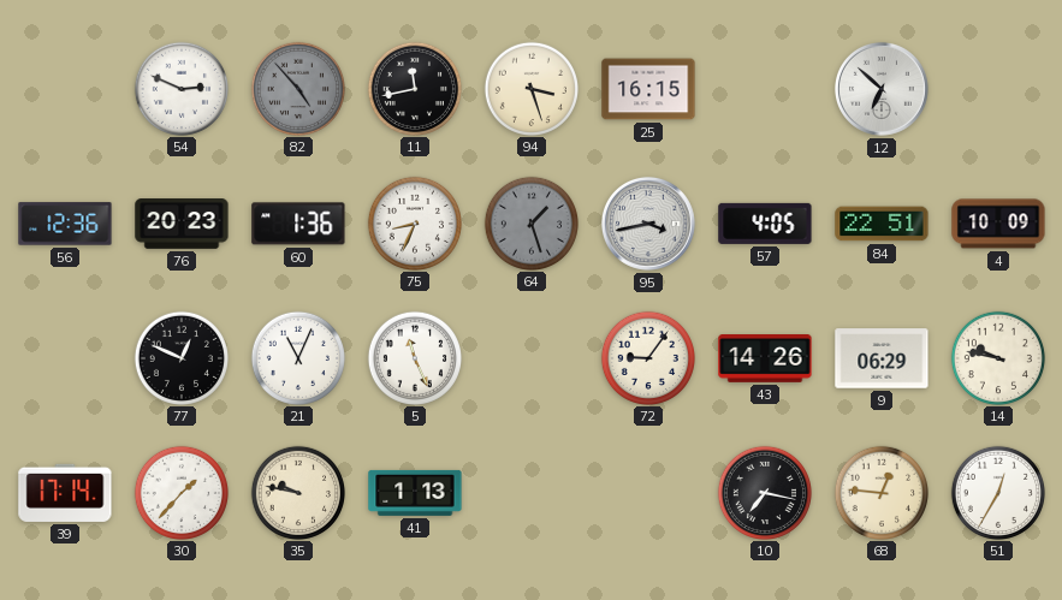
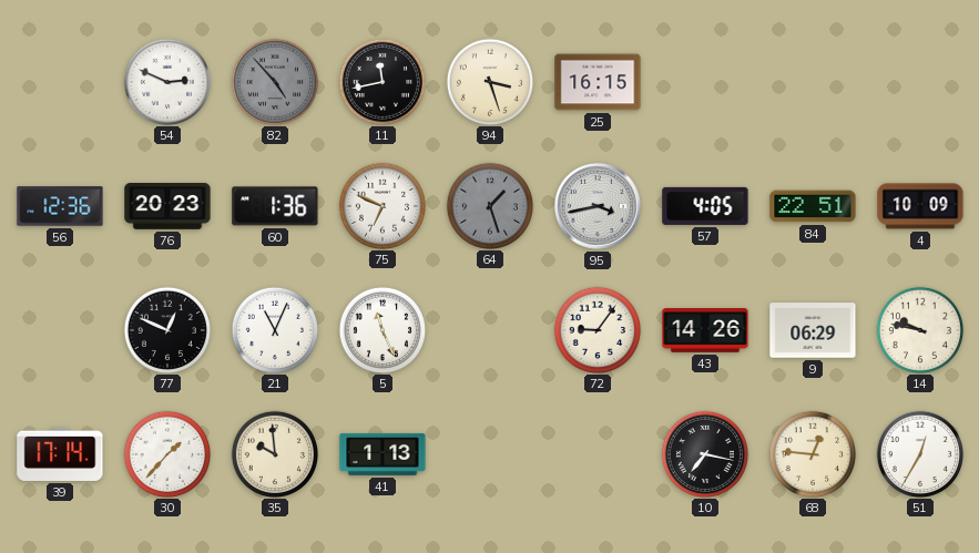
12: 6:52 -> none (882, 89)
75: 8:34 -> 6:49 (381, 205)
35: 9:47 -> 9:59 (274, 453)
